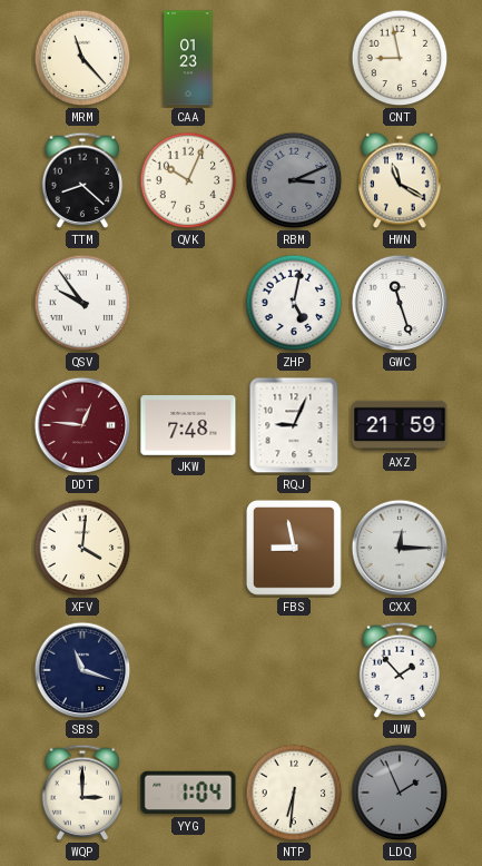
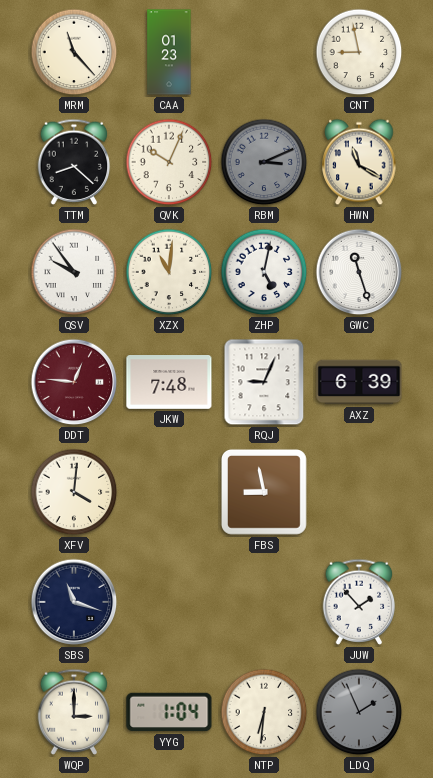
XZX: none -> 11:01 (169, 272)
AXZ: 21:59 -> 6:39 (359, 382)
CXX: 12:15 -> none (400, 548)
